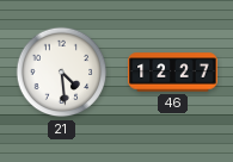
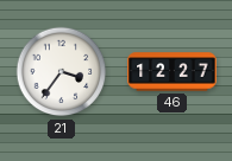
21: 4:29 -> 3:36 (62, 72)
